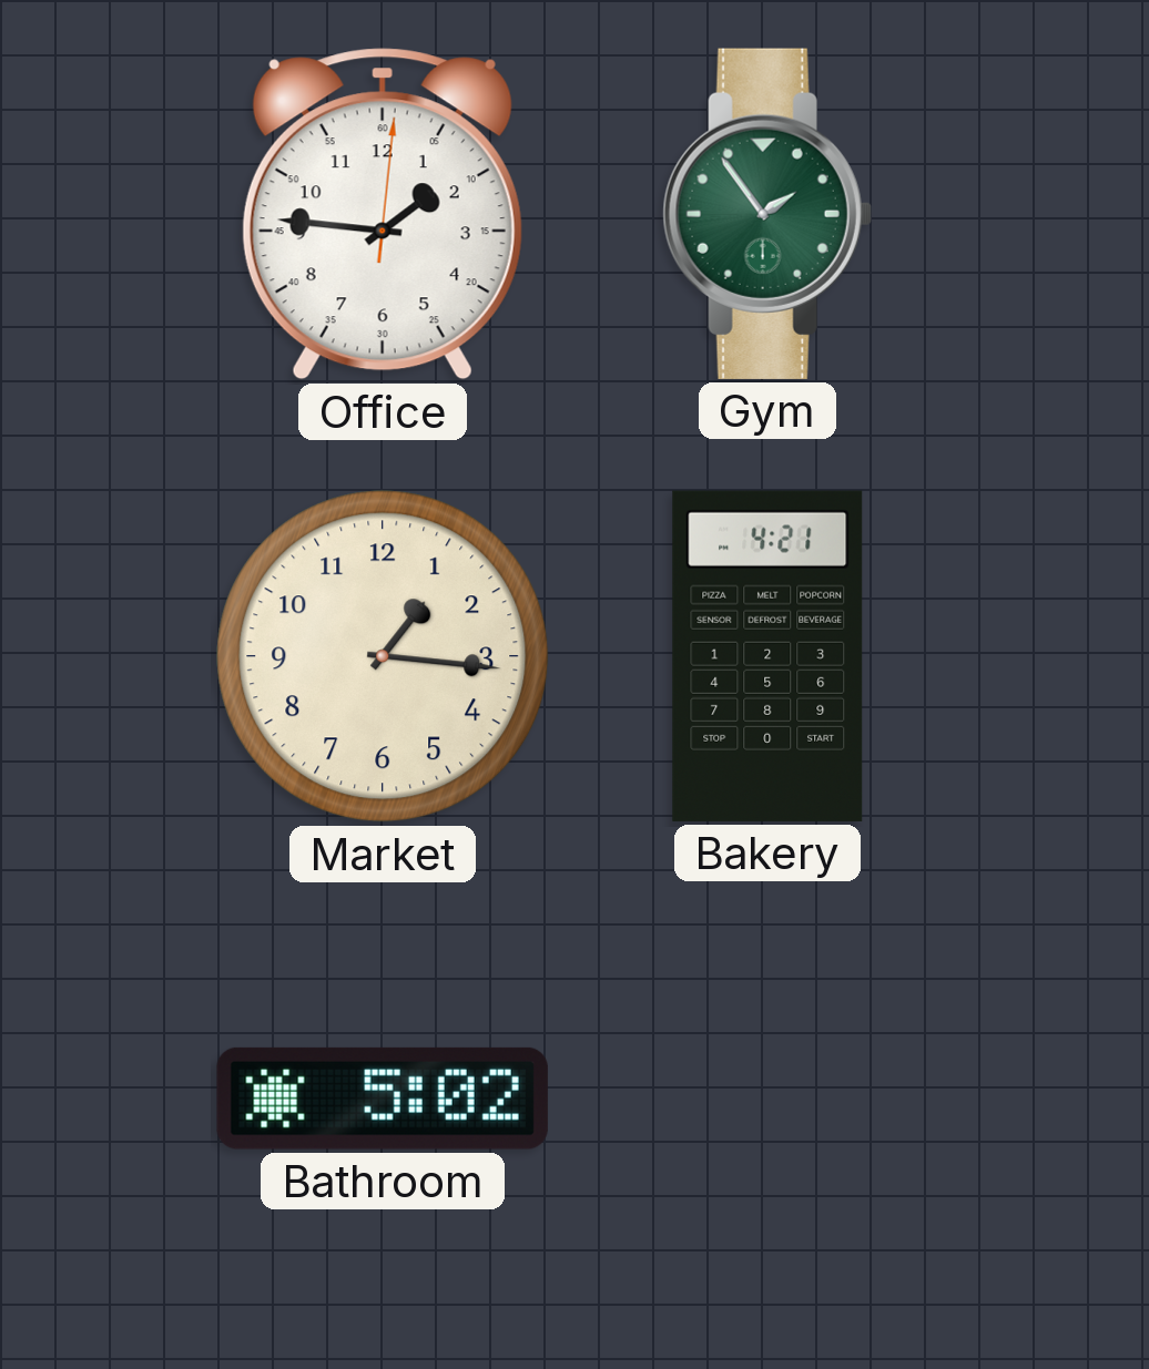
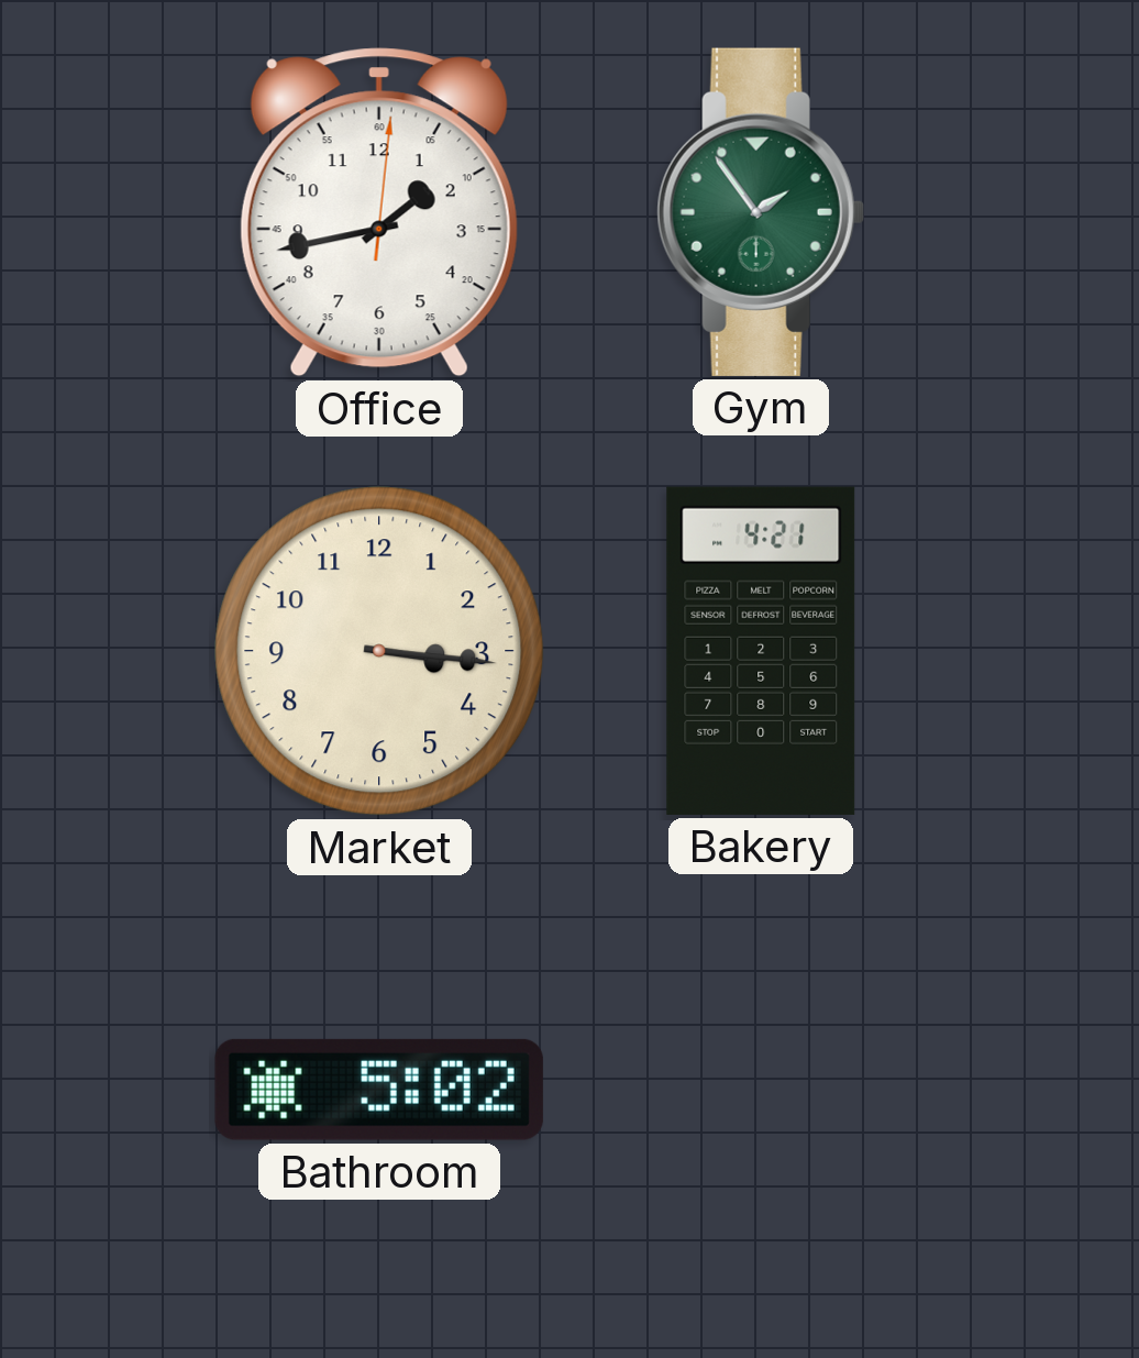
Office: 1:46 -> 1:43 (379, 212)
Market: 1:16 -> 3:16 (379, 651)
